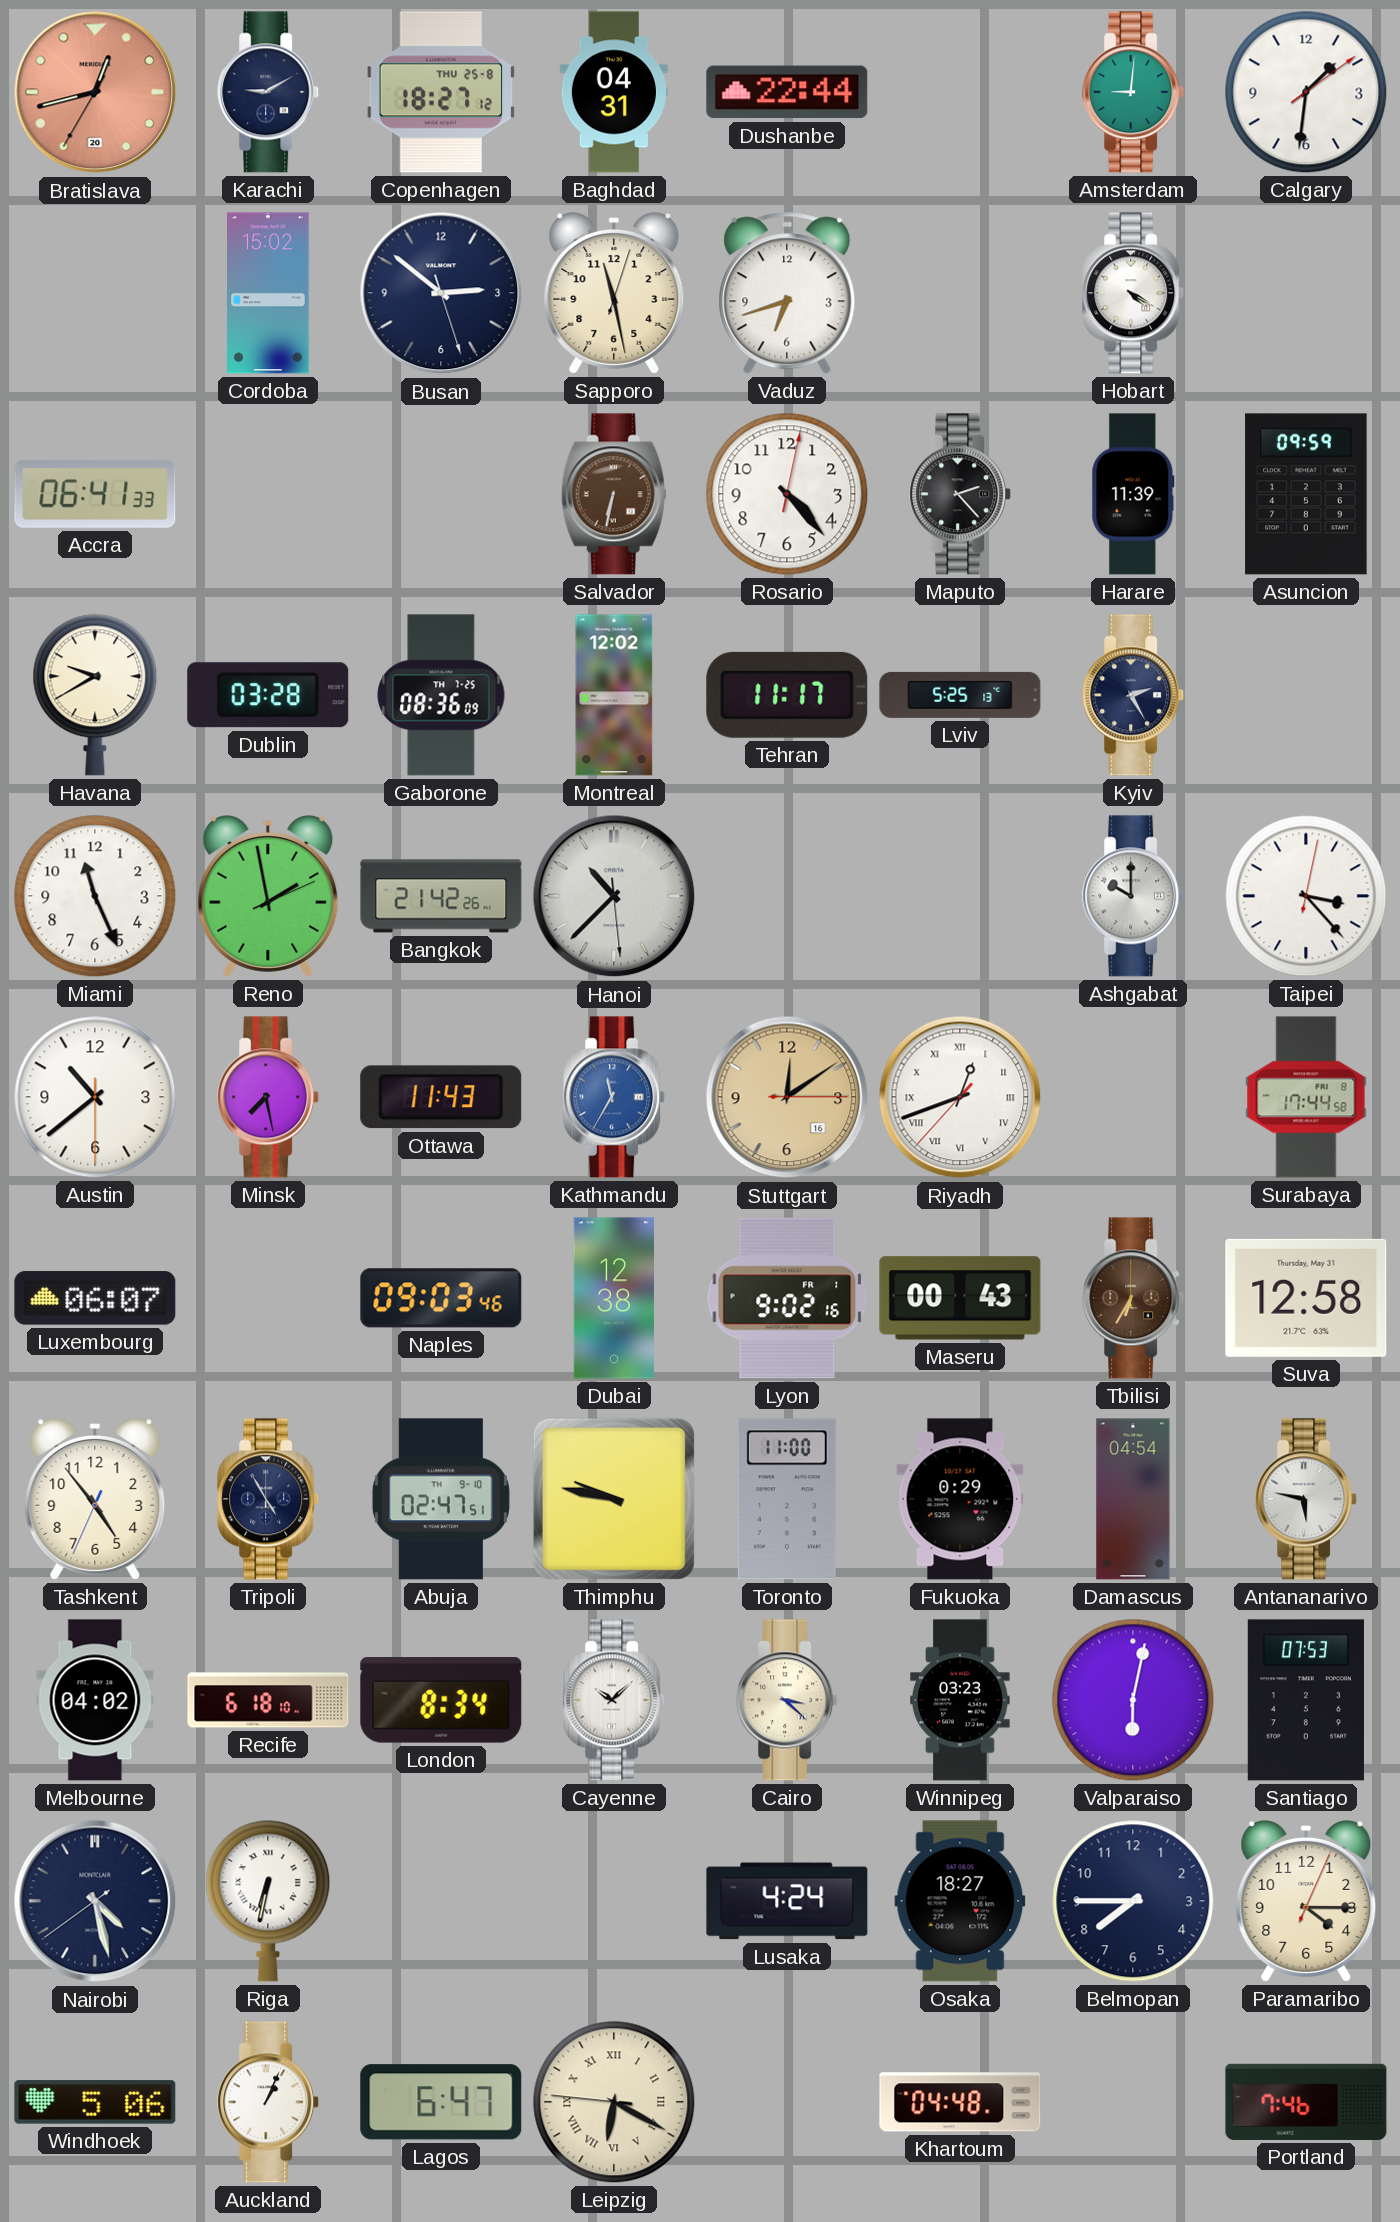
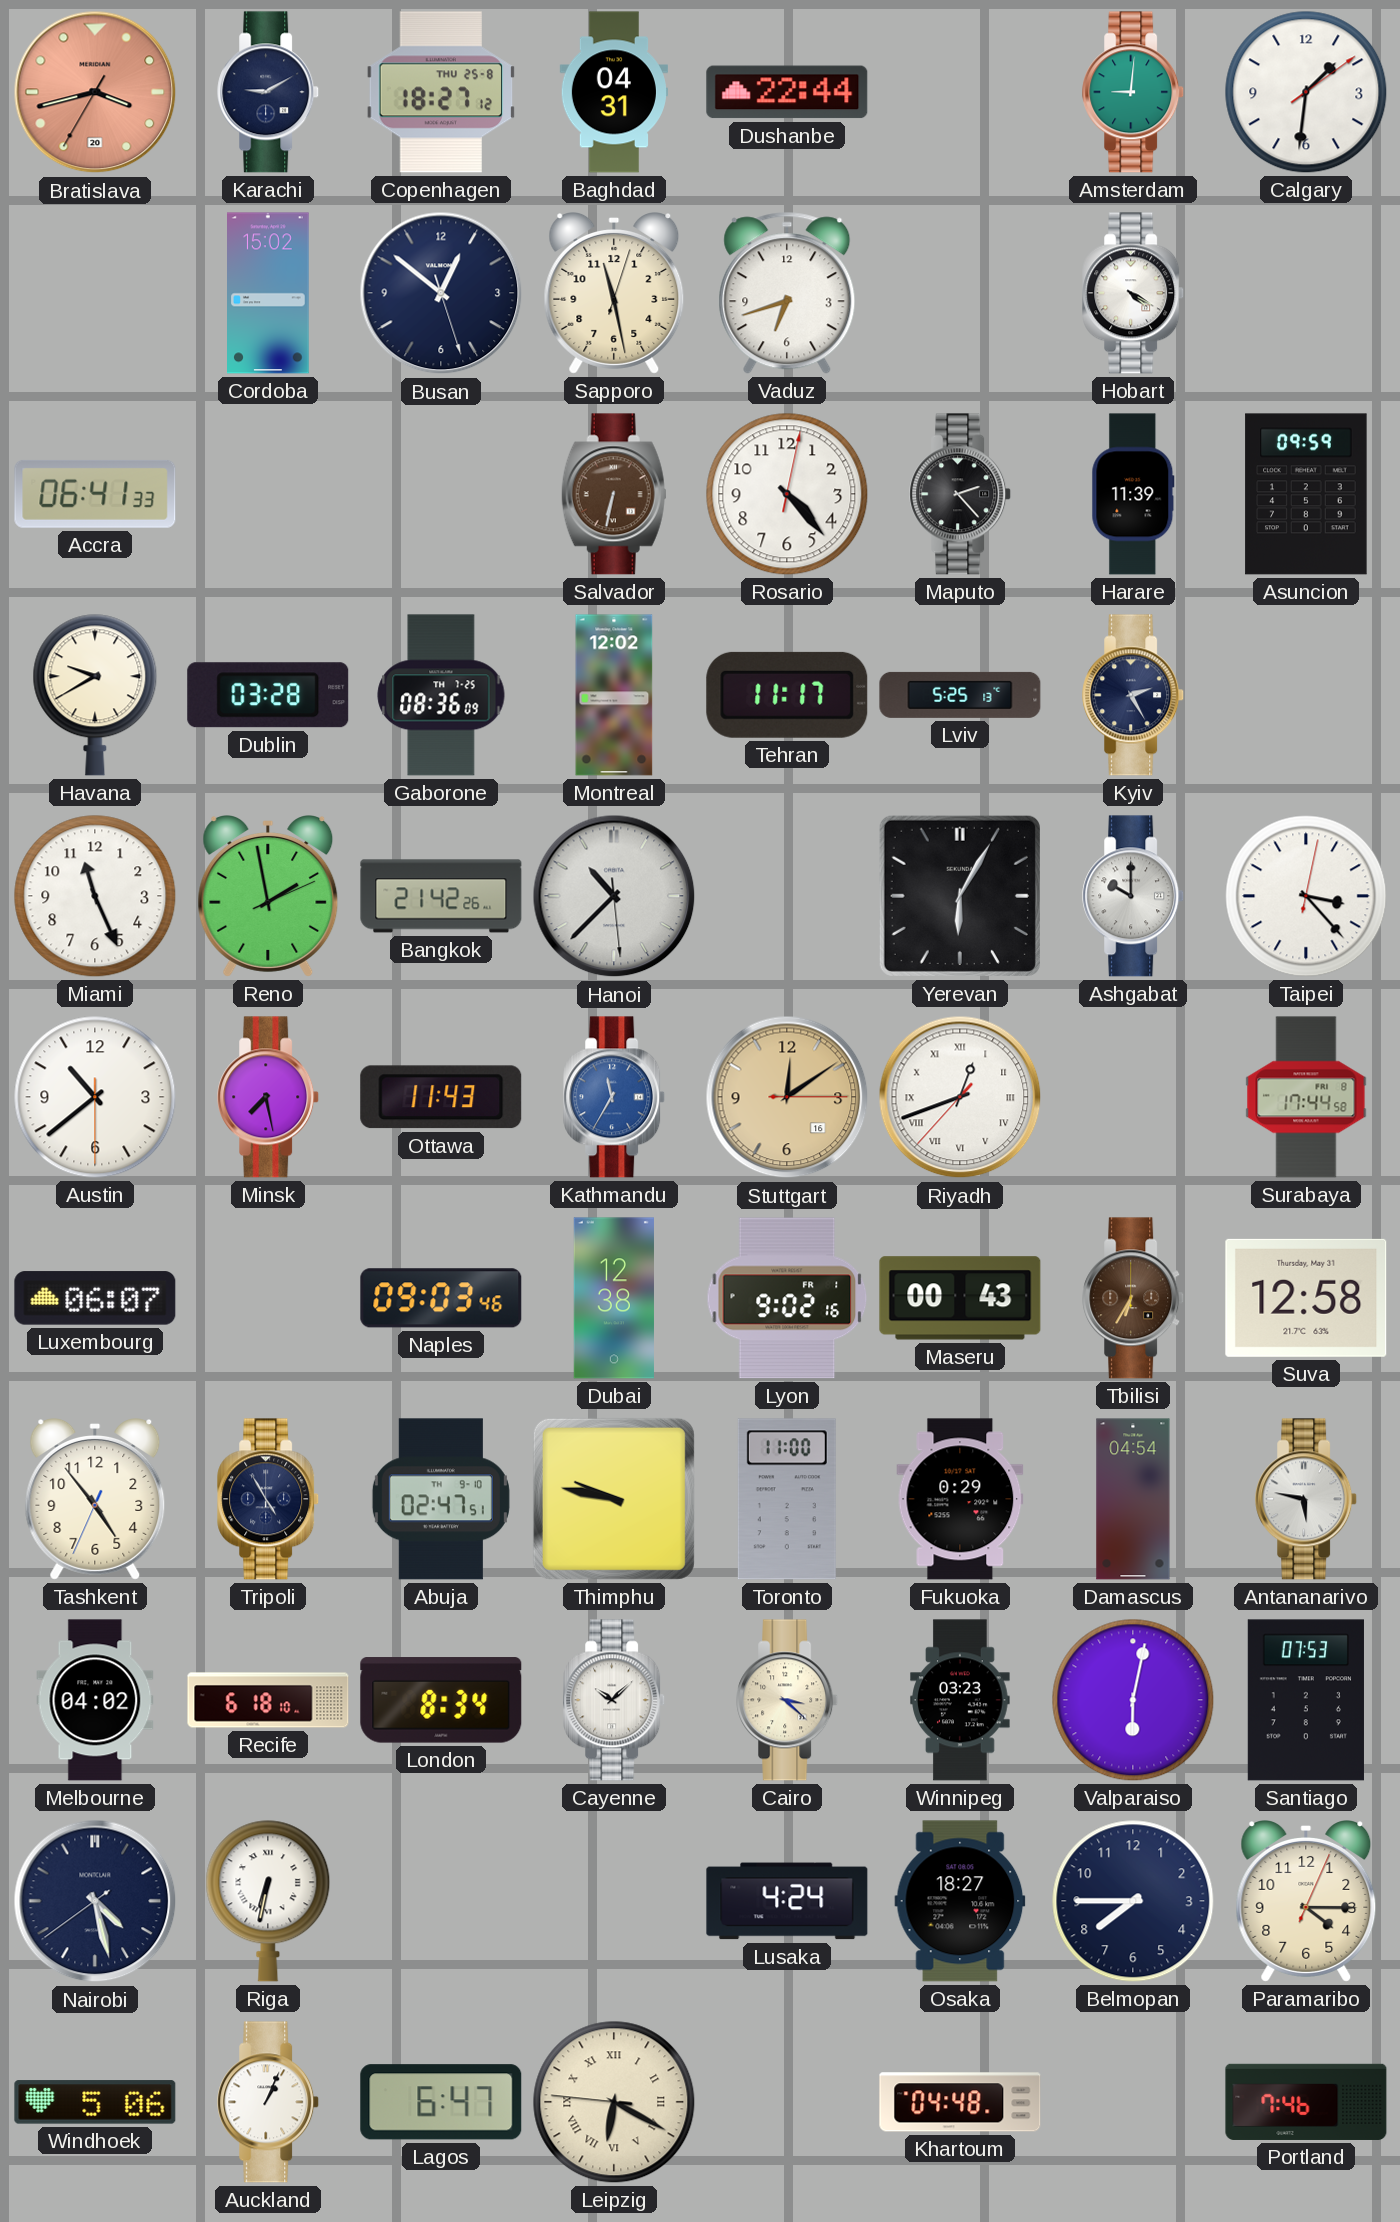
Bratislava: 12:42 -> 3:42 (95, 92)
Busan: 2:51 -> 12:51 (441, 293)
Yerevan: none -> 6:05 (960, 896)
